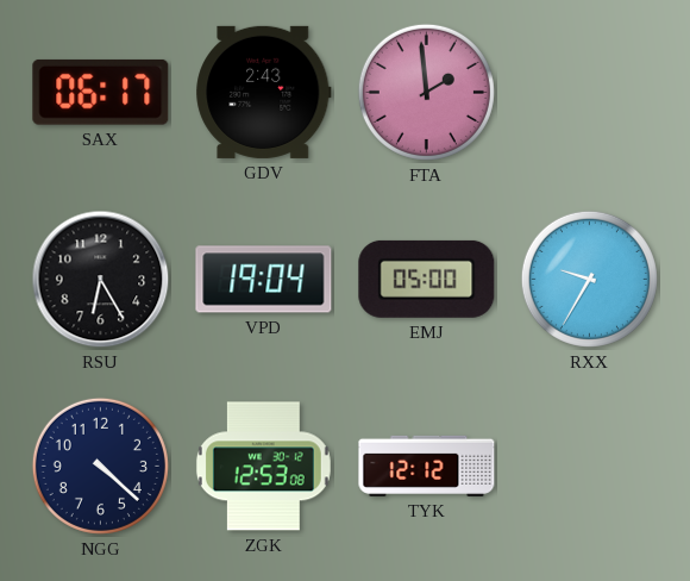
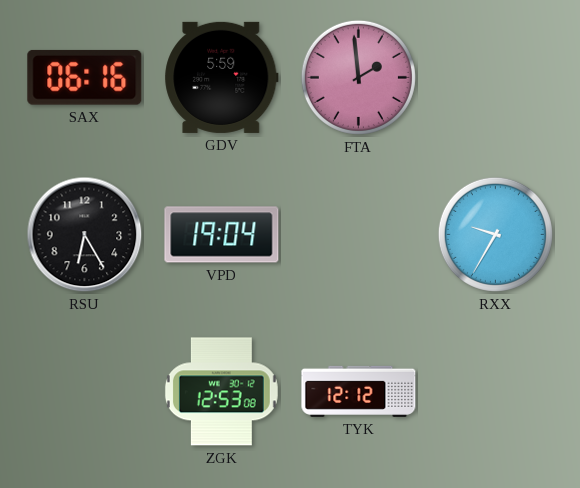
SAX: 06:17 -> 06:16 (85, 77)
GDV: 2:43 -> 5:59 (222, 77)
EMJ: 05:00 -> none (427, 279)
NGG: 4:22 -> none (100, 466)
